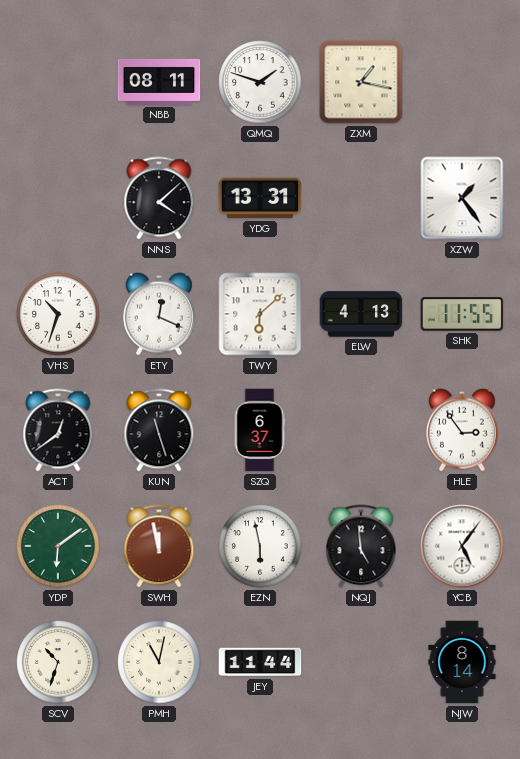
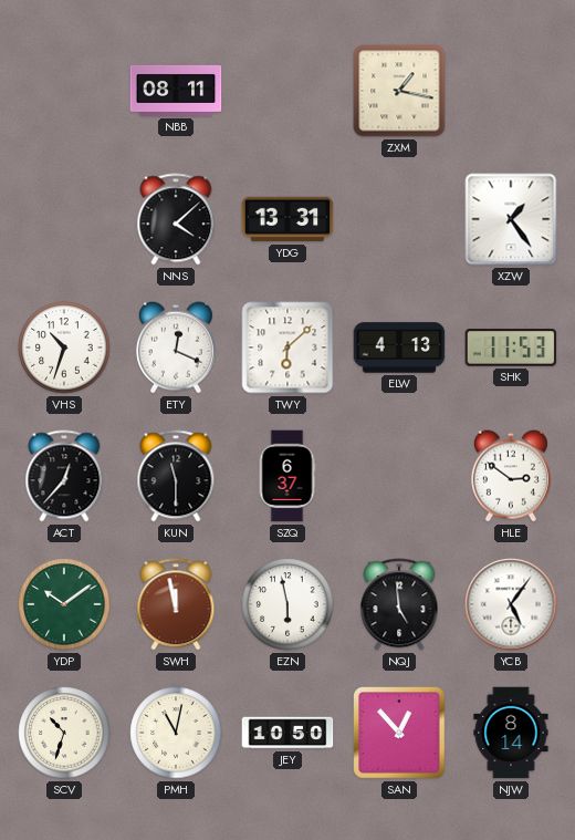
QMQ: 1:48 -> none (260, 82)
SHK: 11:55 -> 11:53 (511, 348)
ACT: 12:39 -> 12:37 (64, 476)
KUN: 11:27 -> 11:30 (176, 476)
HLE: 2:54 -> 2:51 (511, 476)
YDP: 6:09 -> 10:09 (64, 604)
JEY: 11:44 -> 10:50 (287, 733)
SAN: none -> 12:53 (399, 733)
